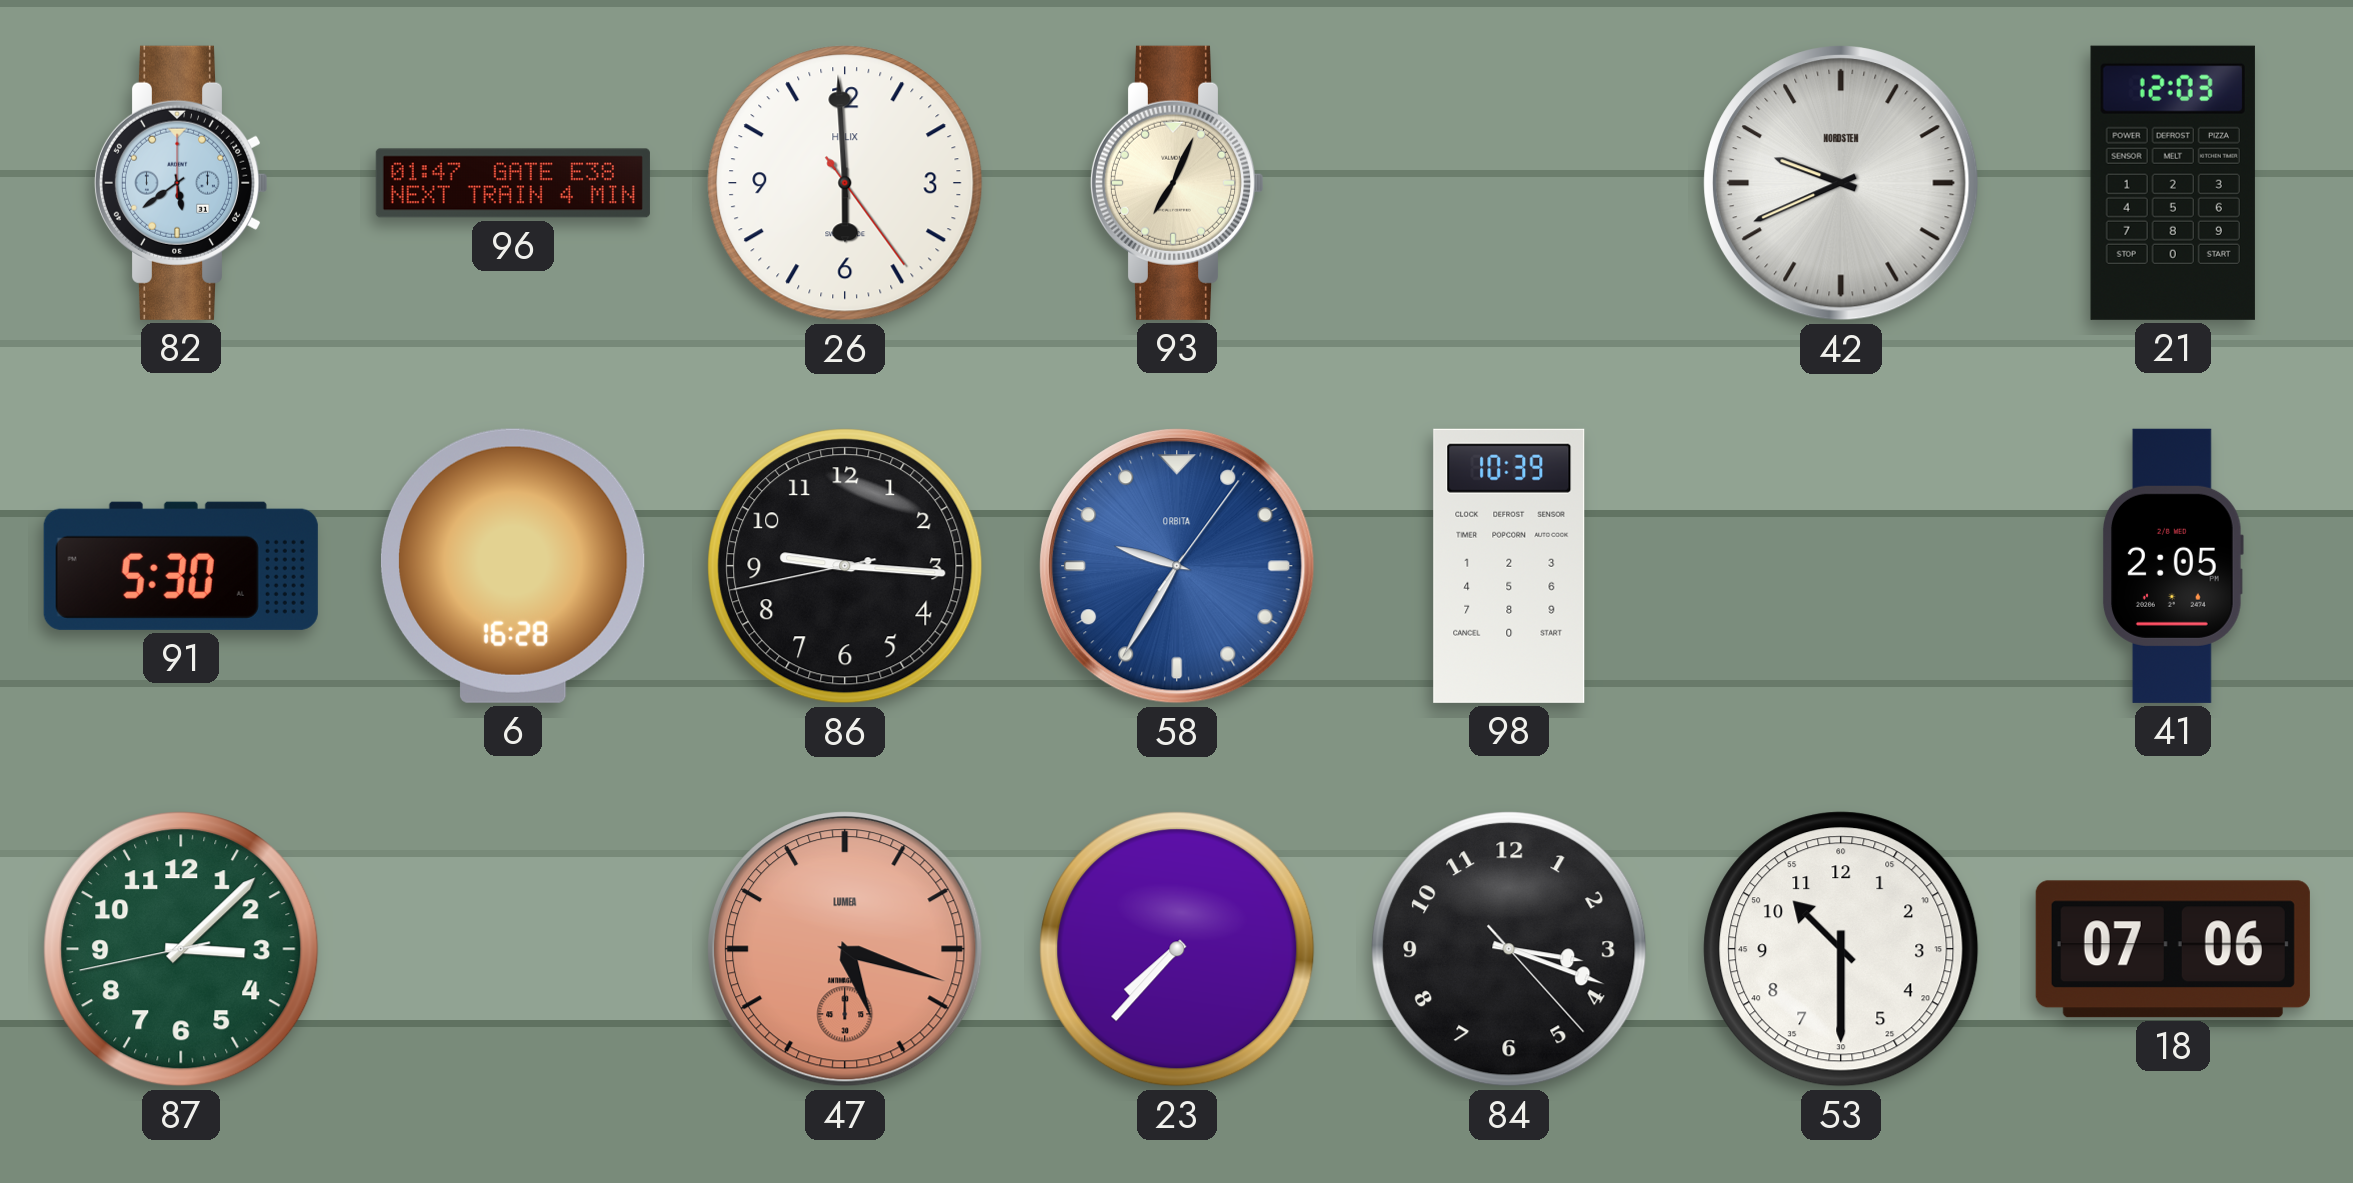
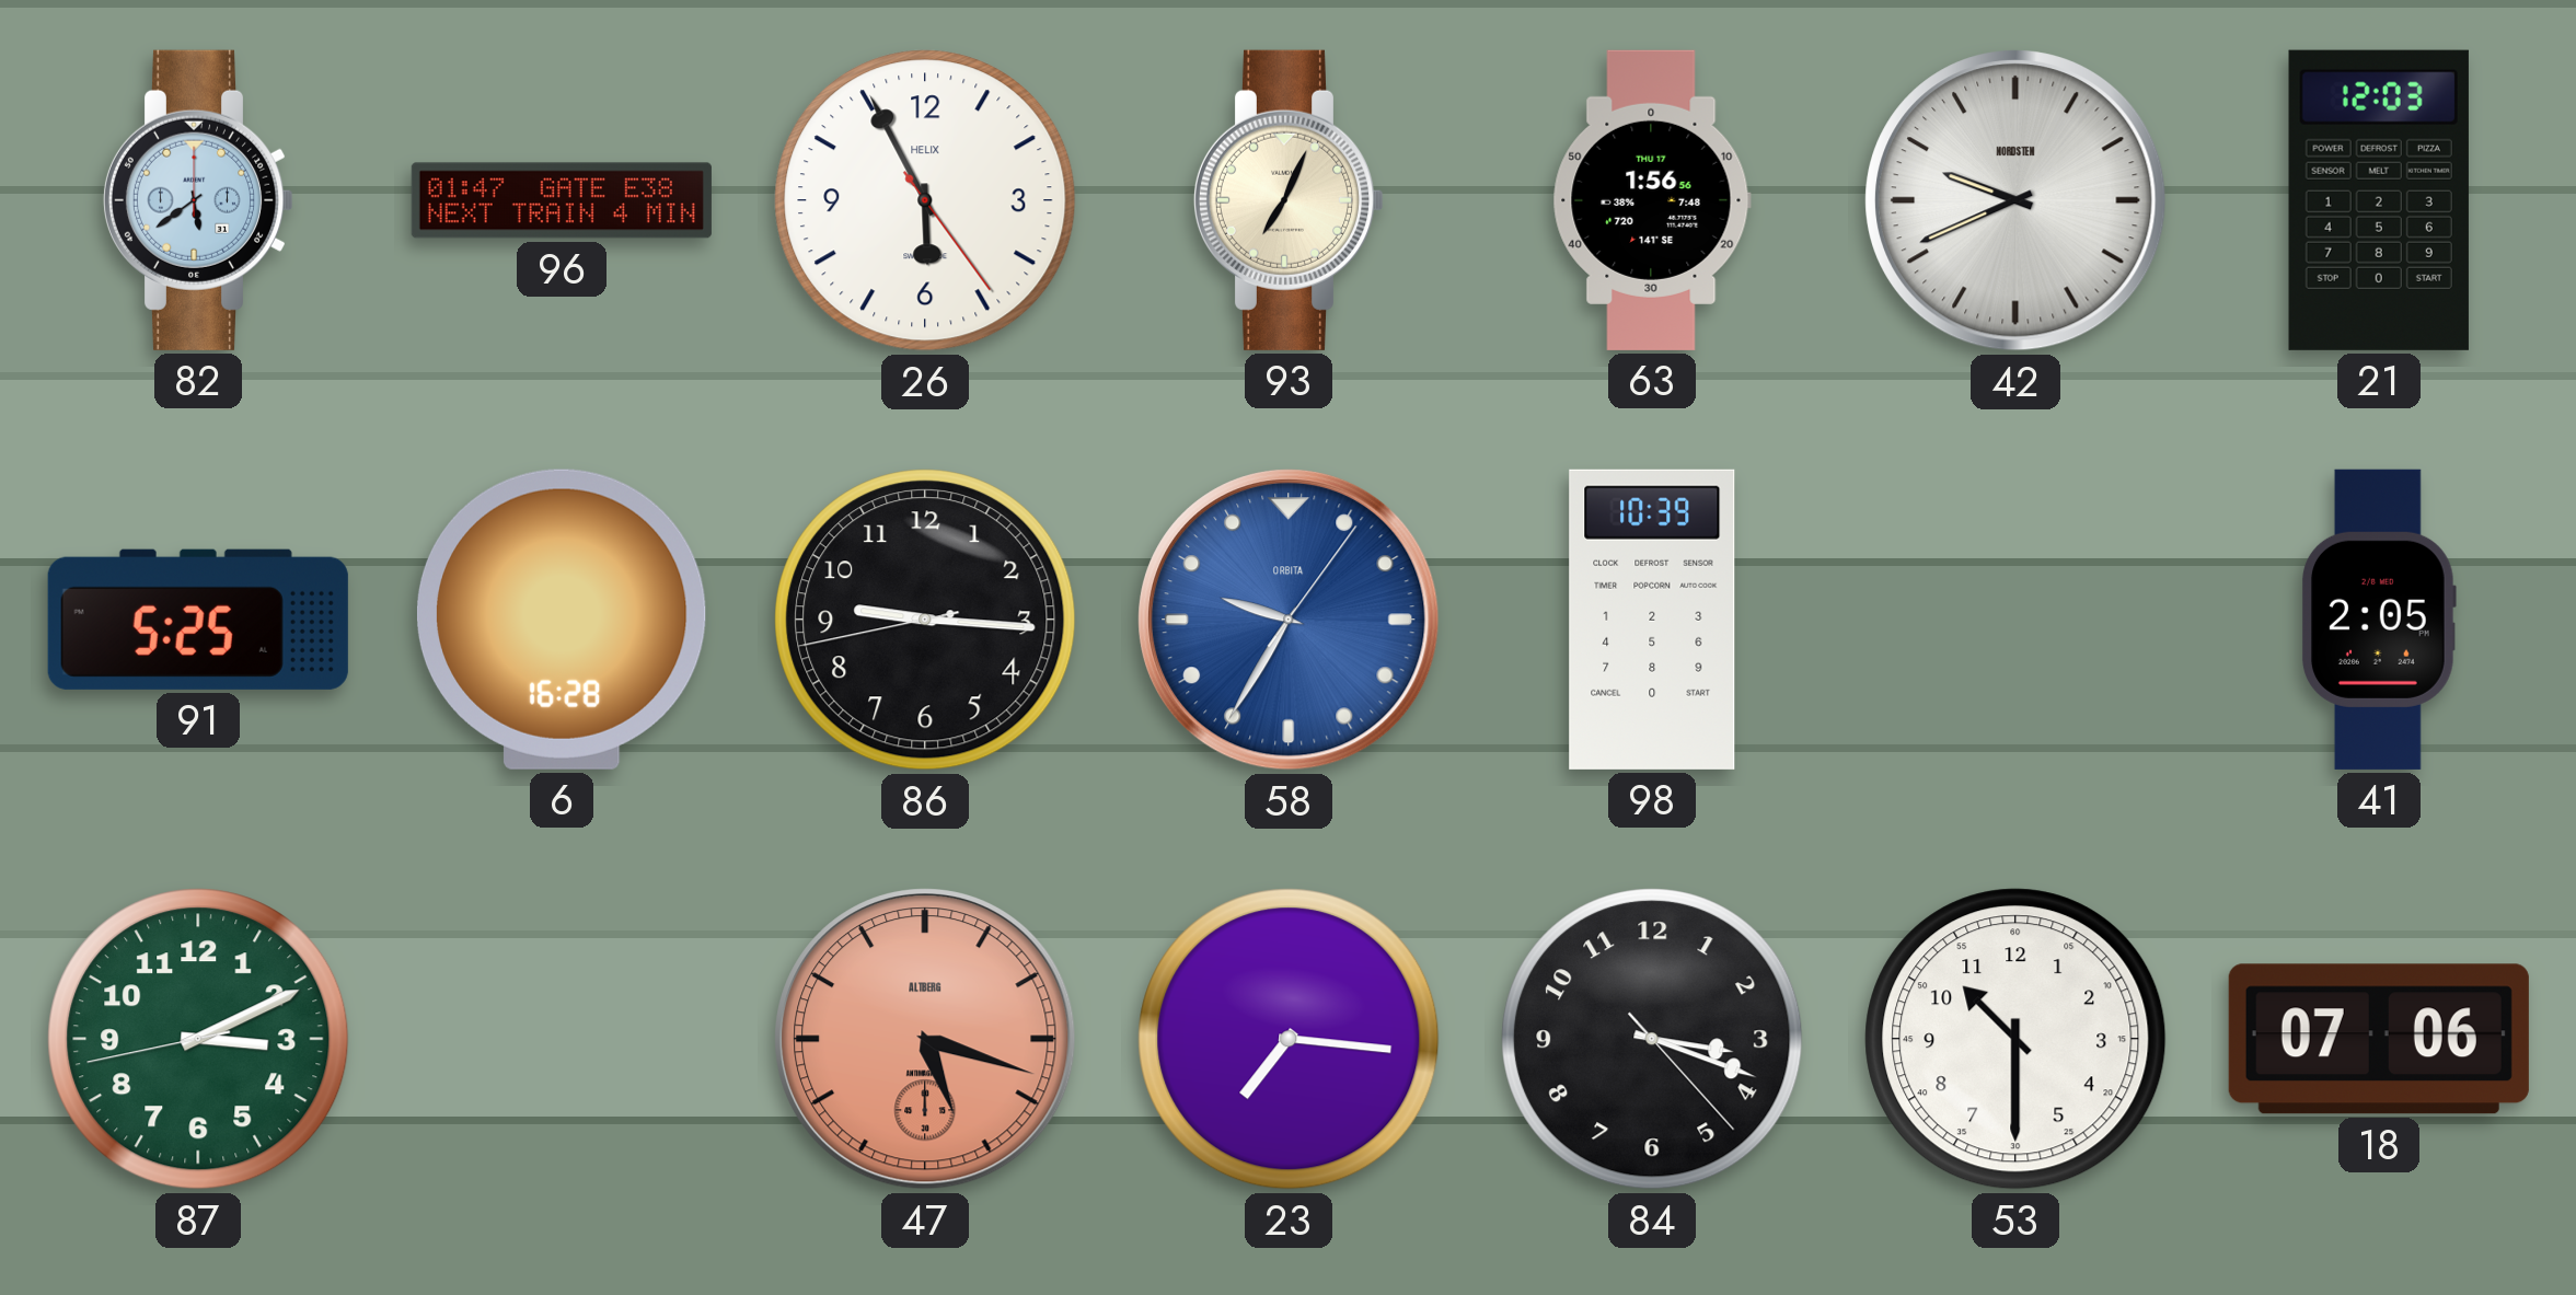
26: 5:59 -> 5:55 (925, 200)
63: none -> 1:56 (1652, 200)
91: 5:30 -> 5:25 (198, 620)
87: 3:07 -> 3:10 (198, 1039)
47 brand: LUMEA -> ALTBERG (925, 1039)
23: 7:37 -> 7:16 (1289, 1039)
